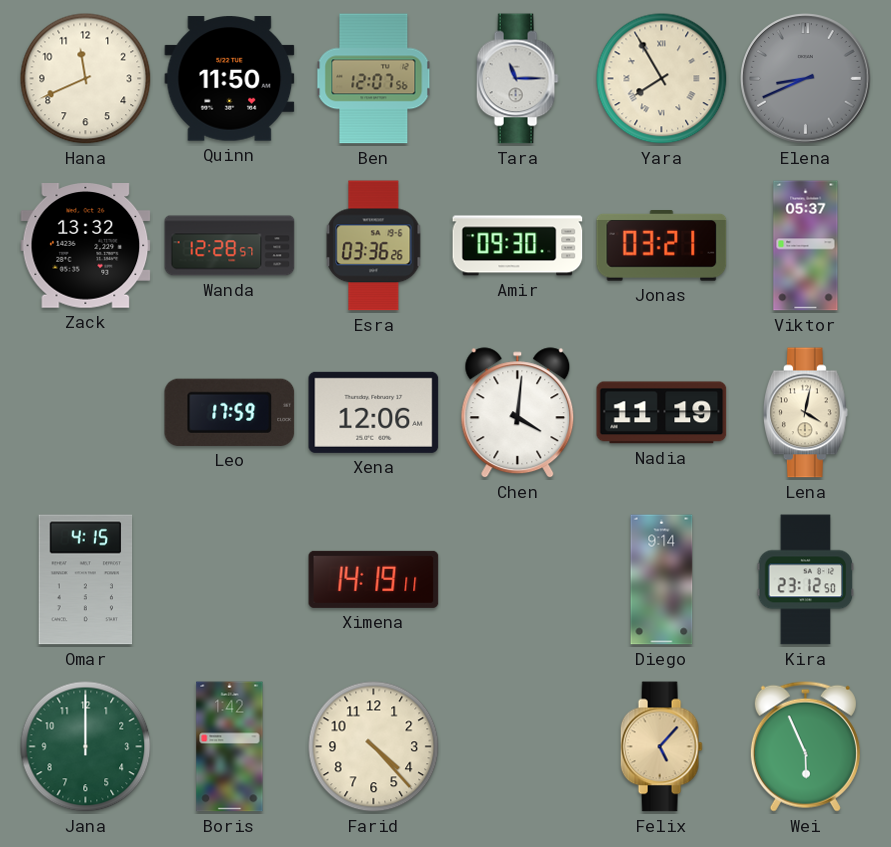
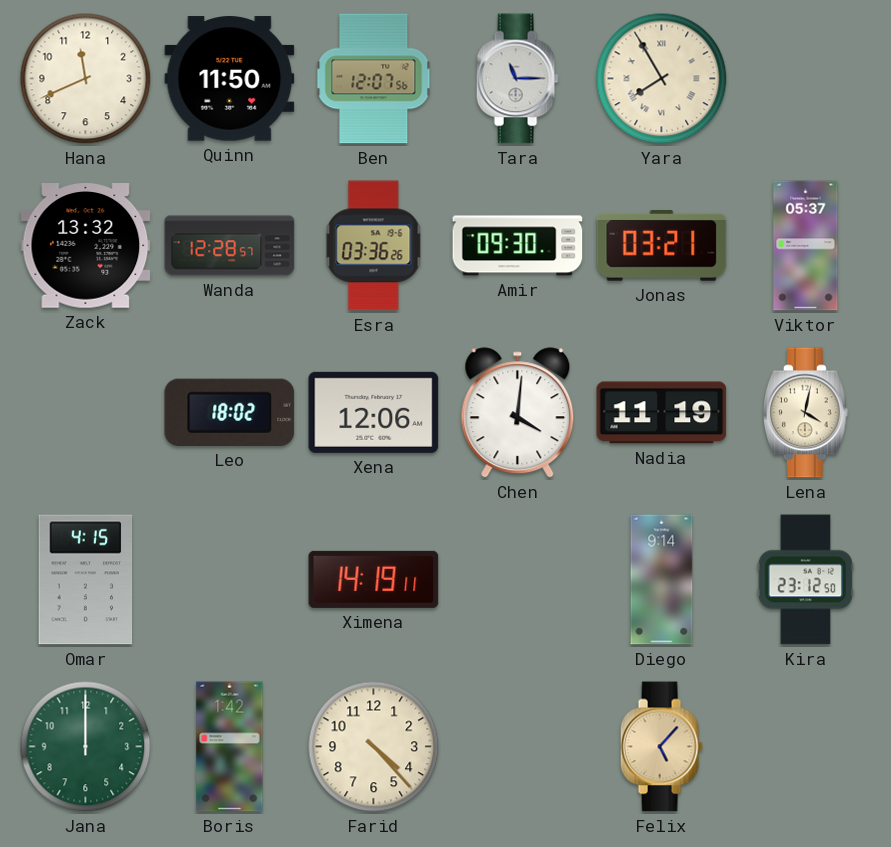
Elena: 8:41 -> none (806, 79)
Leo: 17:59 -> 18:02 (230, 412)
Wei: 5:56 -> none (805, 746)
